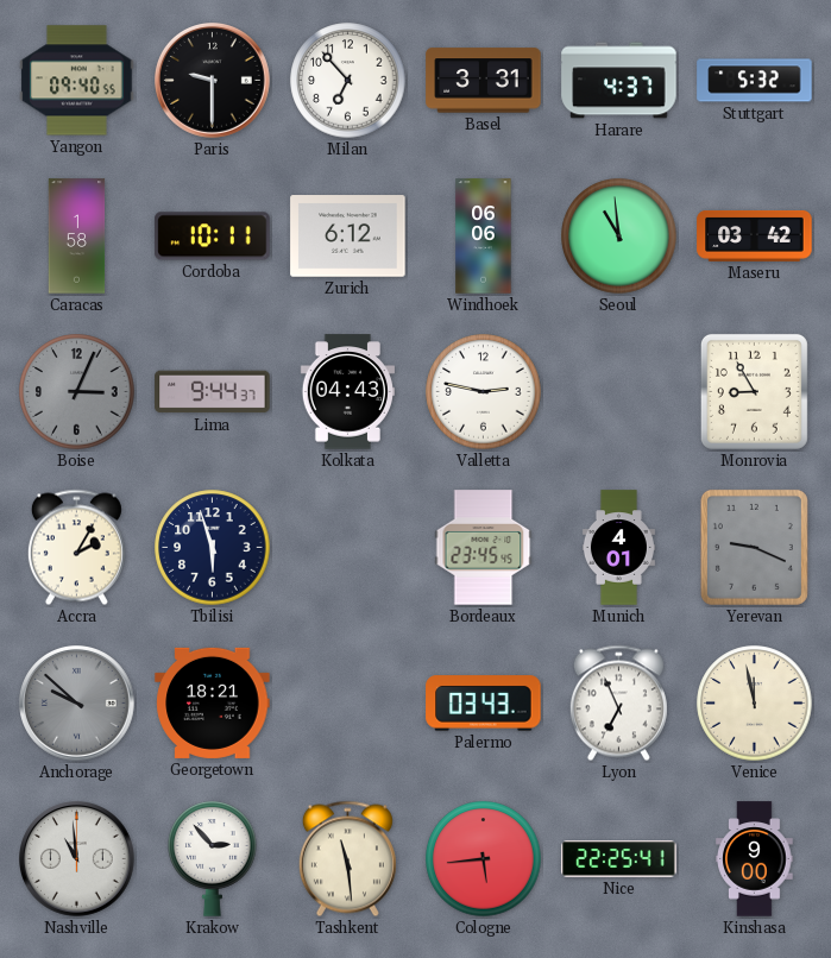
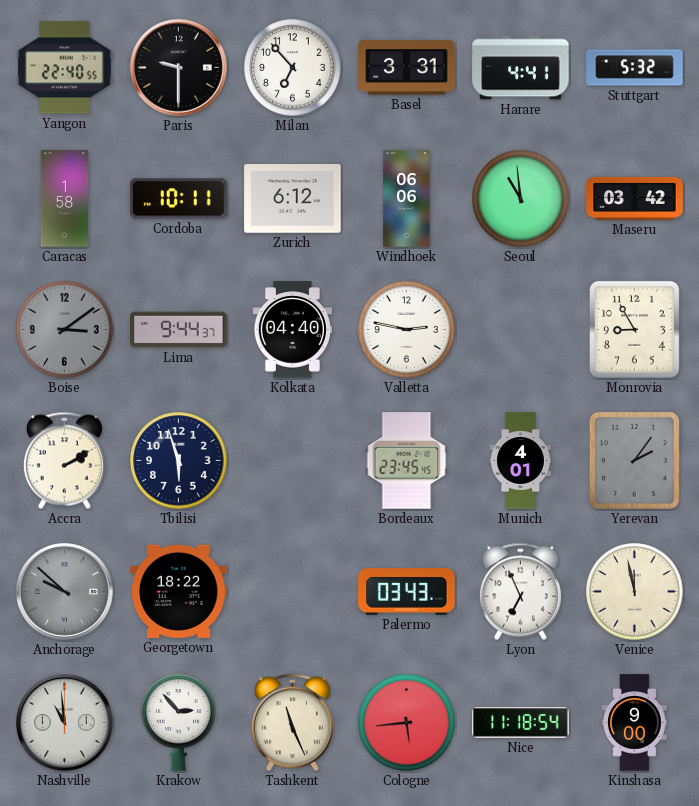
Yangon: 09:40 -> 22:40 (65, 68)
Harare: 4:37 -> 4:41 (521, 68)
Boise: 3:04 -> 3:09 (65, 330)
Kolkata: 04:43 -> 04:40 (292, 330)
Accra: 2:05 -> 2:10 (64, 461)
Yerevan: 9:19 -> 2:06 (634, 460)
Georgetown: 18:21 -> 18:22 (179, 591)
Tashkent: 11:29 -> 11:26 (292, 723)
Nice: 22:25 -> 11:18 (521, 723)
